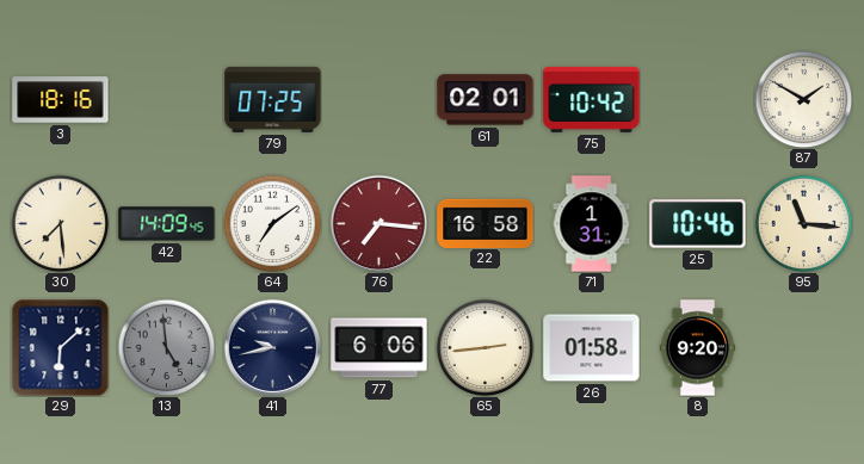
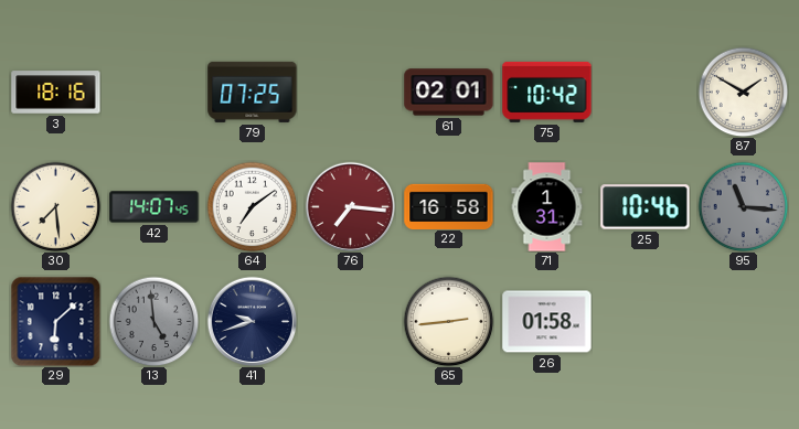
42: 14:09 -> 14:07 (155, 207)
95 dial: cream -> grey (743, 206)
41: 9:43 -> 9:42 (252, 321)
77: 6:06 -> none (379, 348)
8: 9:20 -> none (698, 348)
